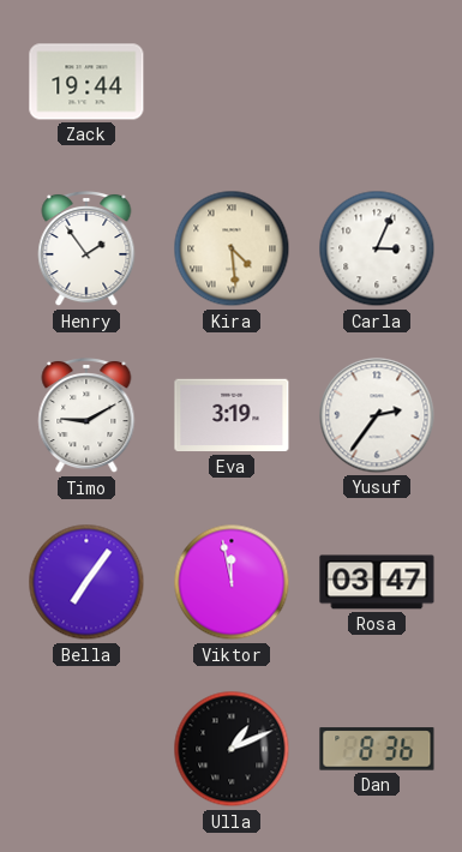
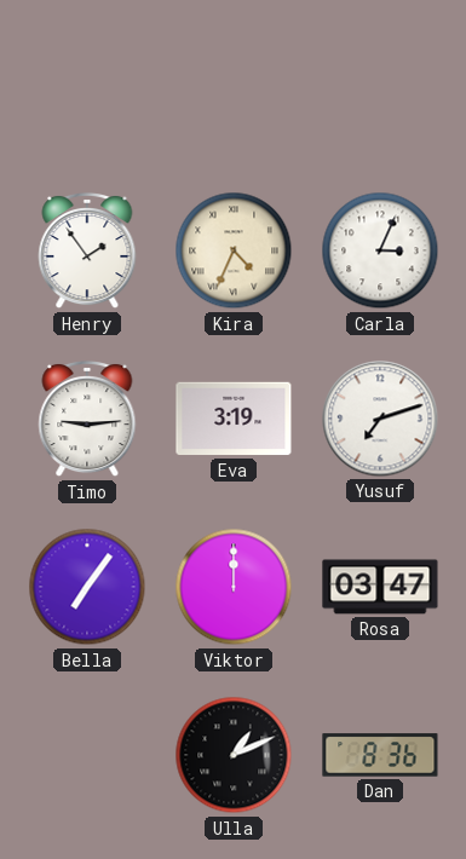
Zack: 19:44 -> none (86, 82)
Kira: 4:29 -> 4:34 (234, 250)
Timo: 9:10 -> 9:14 (87, 419)
Yusuf: 2:36 -> 7:12 (380, 419)
Viktor: 11:58 -> 12:00 (234, 587)
